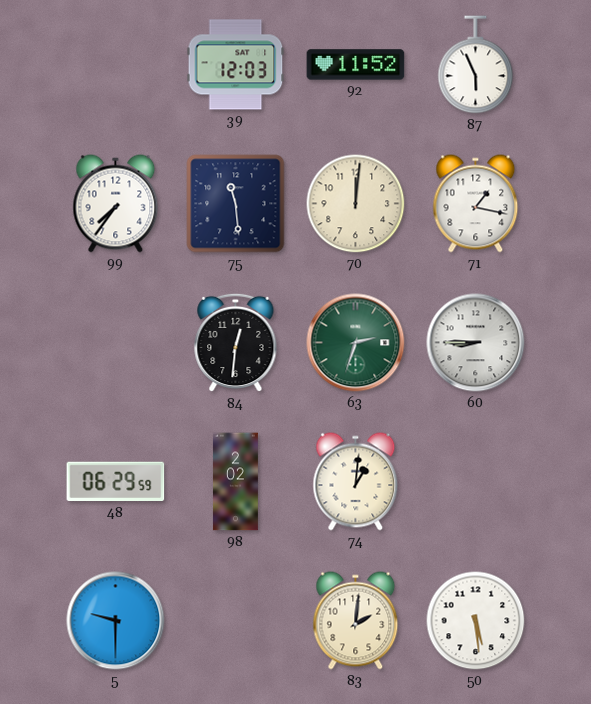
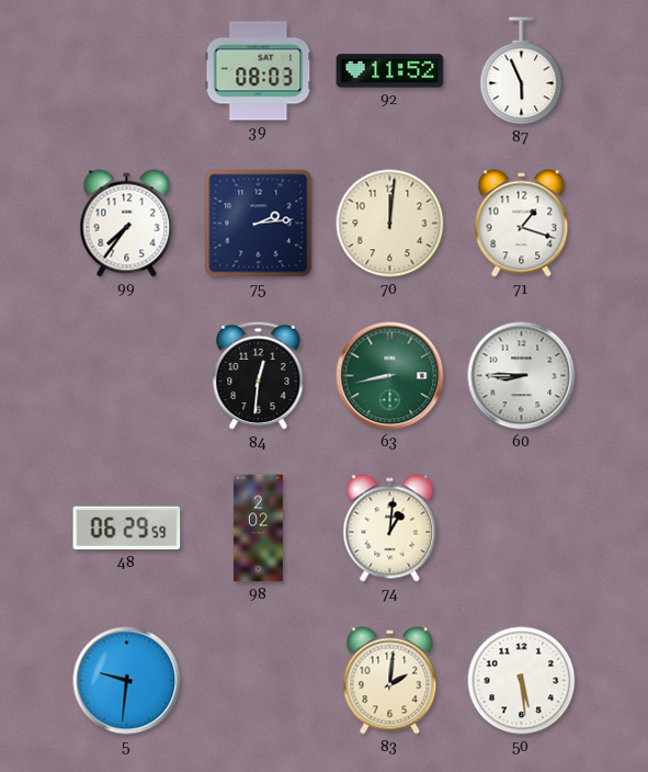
39: 12:03 -> 08:03 (259, 71)
75: 11:29 -> 2:14 (259, 224)
71: 1:17 -> 1:18 (522, 224)
63: 2:33 -> 8:43 (390, 376)
5: 9:30 -> 9:31 (127, 681)
